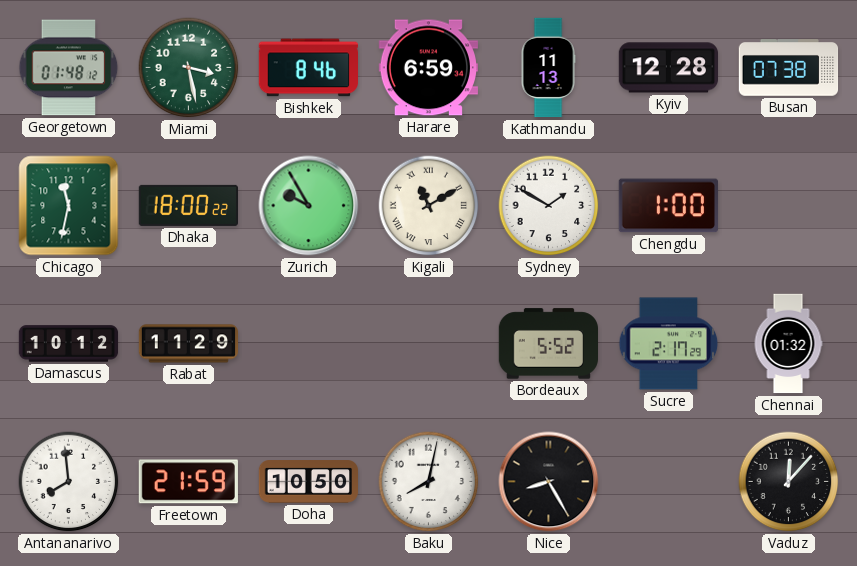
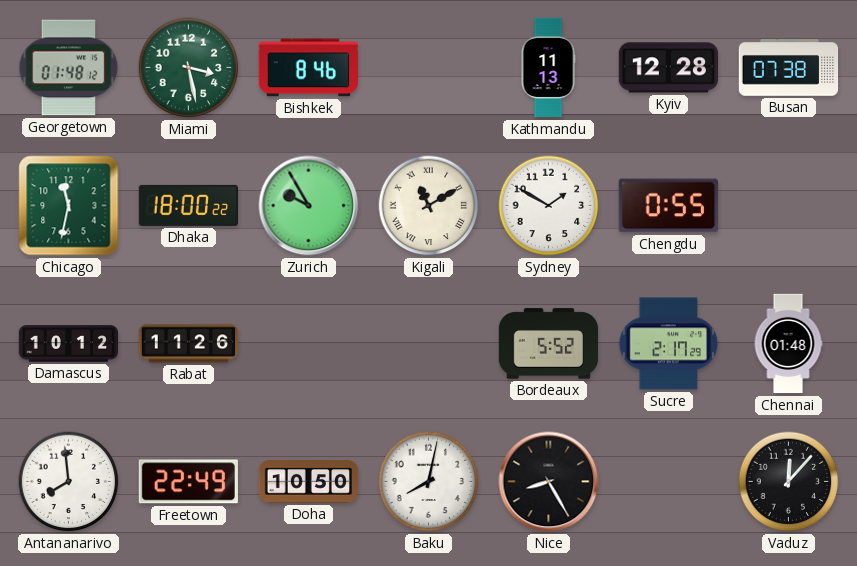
Harare: 6:59 -> none (428, 68)
Chengdu: 1:00 -> 0:55 (668, 206)
Rabat: 11:29 -> 11:26 (188, 344)
Chennai: 01:32 -> 01:48 (788, 344)
Freetown: 21:59 -> 22:49 (188, 482)
